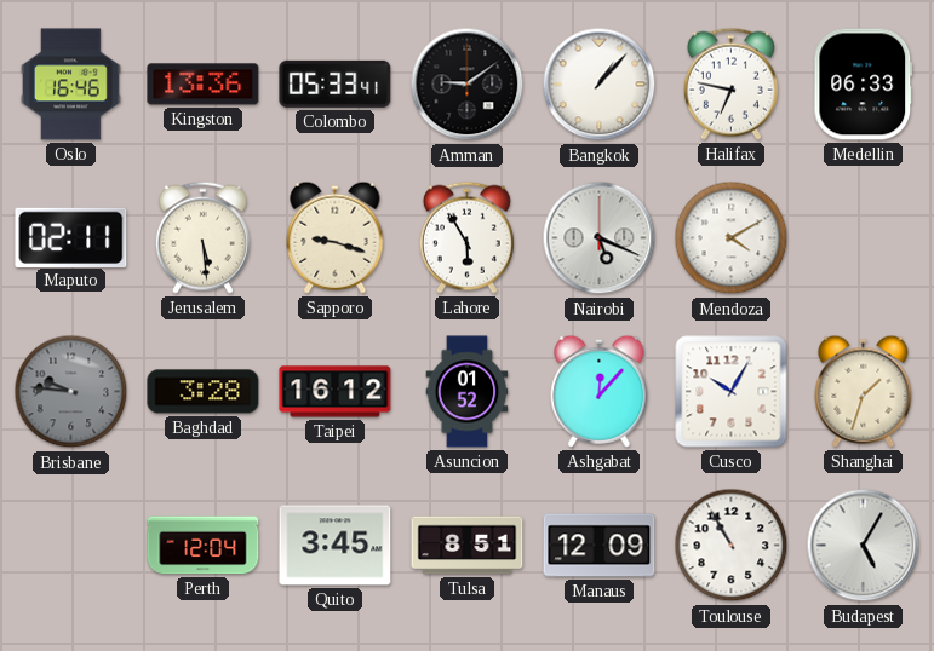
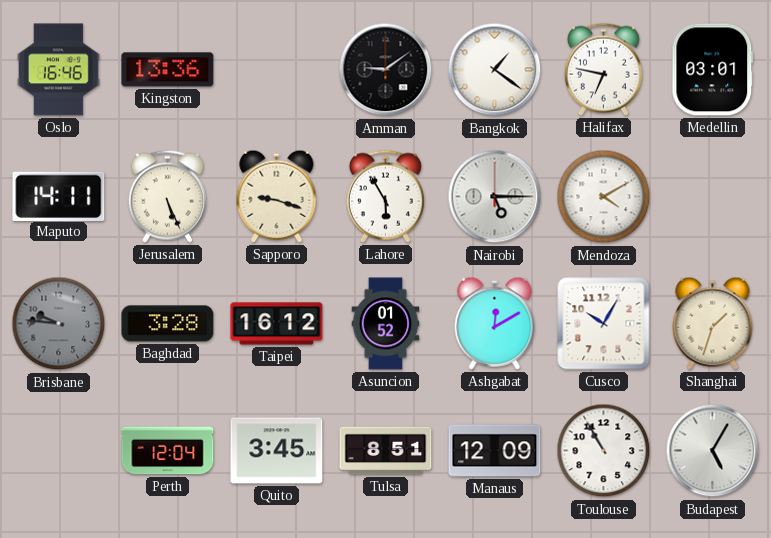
Colombo: 05:33 -> none (336, 83)
Bangkok: 1:07 -> 1:21 (495, 70)
Medellin: 06:33 -> 03:01 (713, 70)
Maputo: 02:11 -> 14:11 (59, 196)
Jerusalem: 5:29 -> 5:26 (167, 196)
Nairobi: 5:19 -> 5:15 (495, 197)
Ashgabat: 12:07 -> 12:10 (495, 323)
